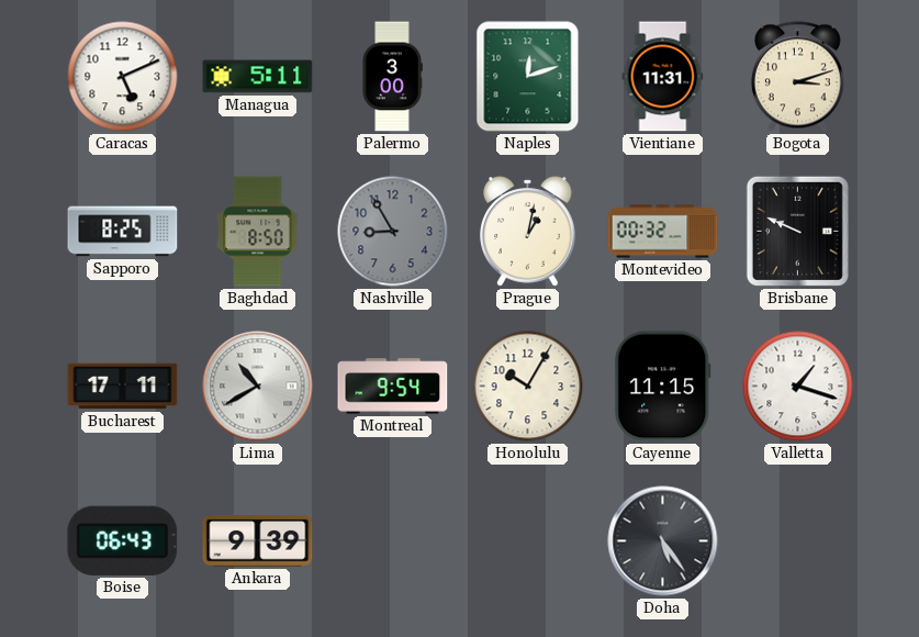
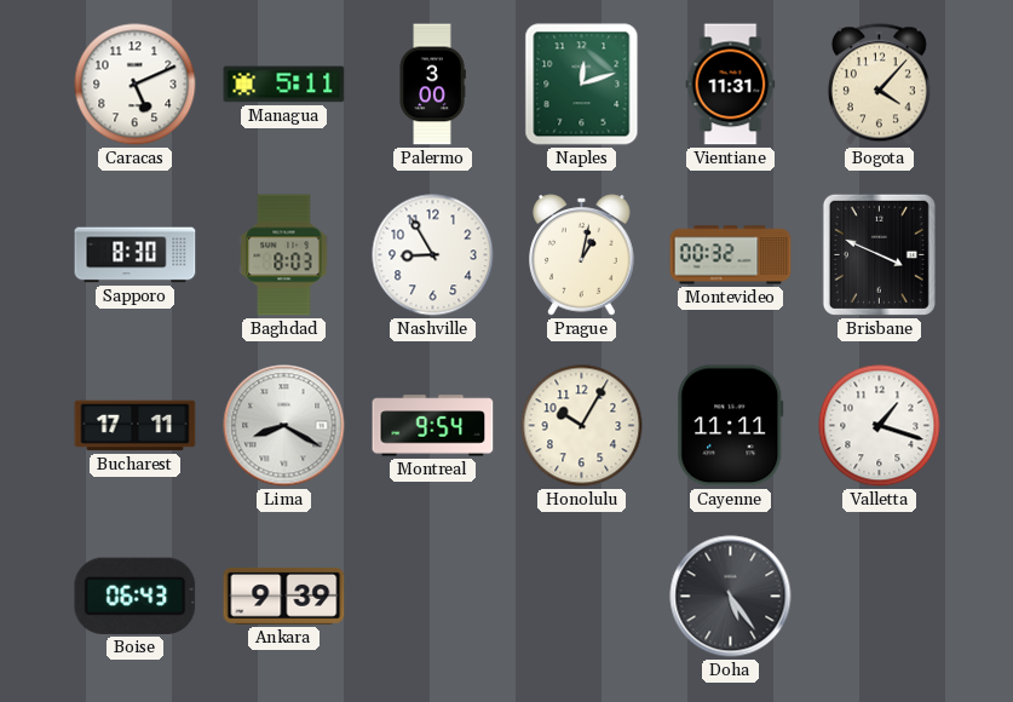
Bogota: 3:12 -> 4:07 (879, 85)
Sapporo: 8:25 -> 8:30 (136, 255)
Baghdad: 8:50 -> 8:03 (284, 255)
Nashville dial: grey -> white (433, 255)
Brisbane: 9:49 -> 3:49 (879, 254)
Lima: 10:40 -> 8:20 (284, 426)
Cayenne: 11:15 -> 11:11 (731, 426)
